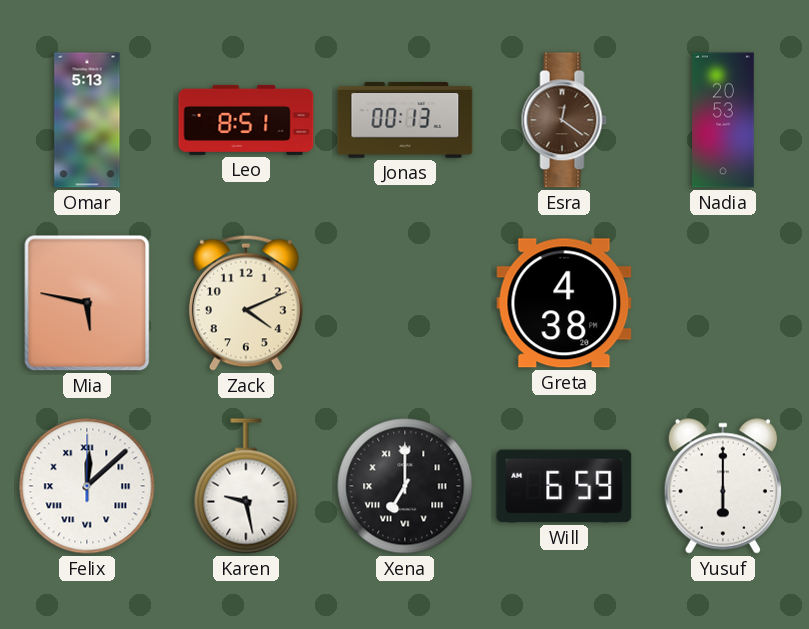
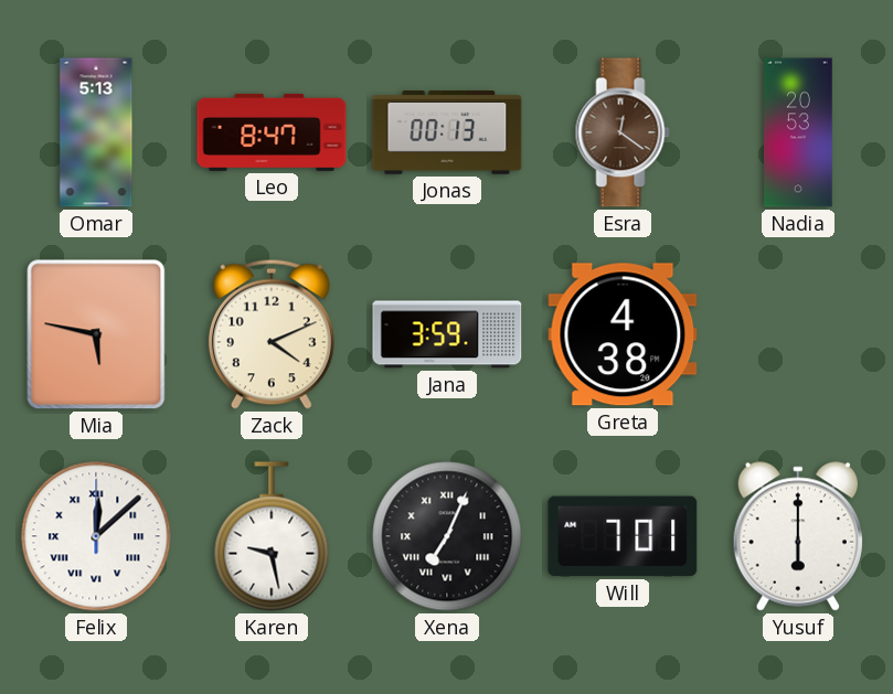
Leo: 8:51 -> 8:47 (272, 132)
Jana: none -> 3:59 (447, 334)
Xena: 7:00 -> 7:04 (447, 536)
Will: 6:59 -> 7:01 (623, 536)
